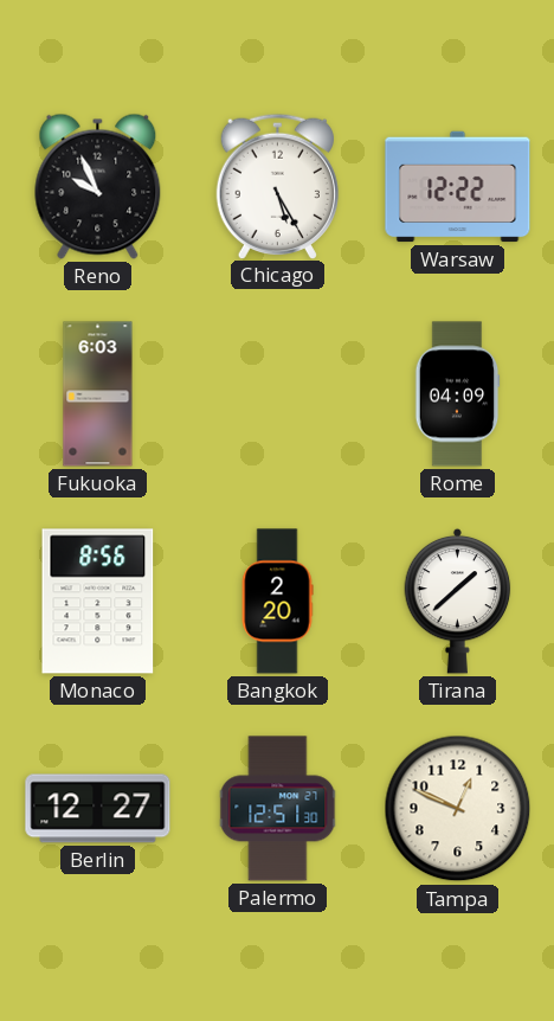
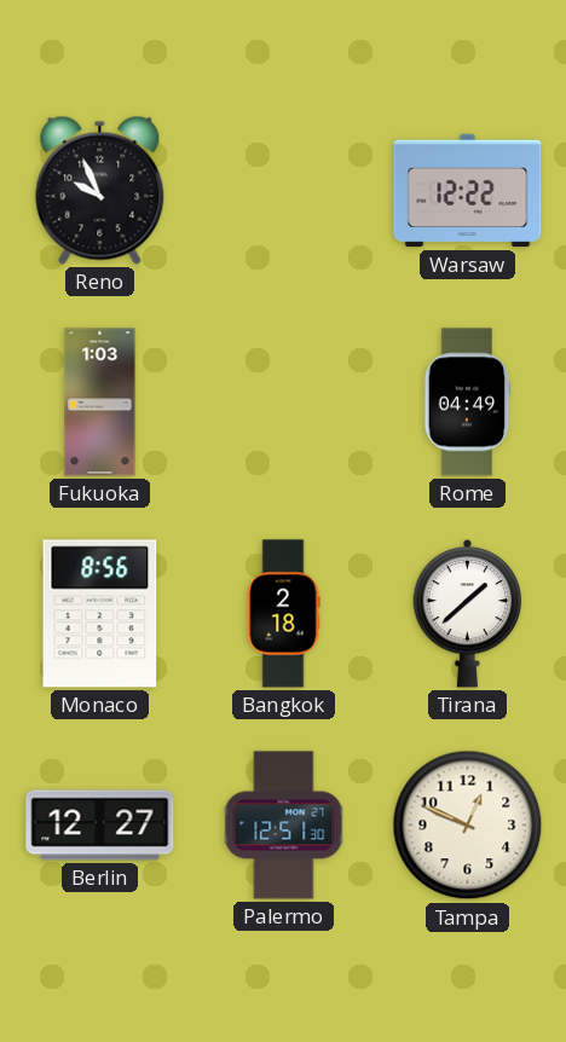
Chicago: 5:25 -> none (277, 186)
Fukuoka: 6:03 -> 1:03 (100, 403)
Rome: 04:09 -> 04:49 (467, 403)
Bangkok: 2:20 -> 2:18 (283, 614)
